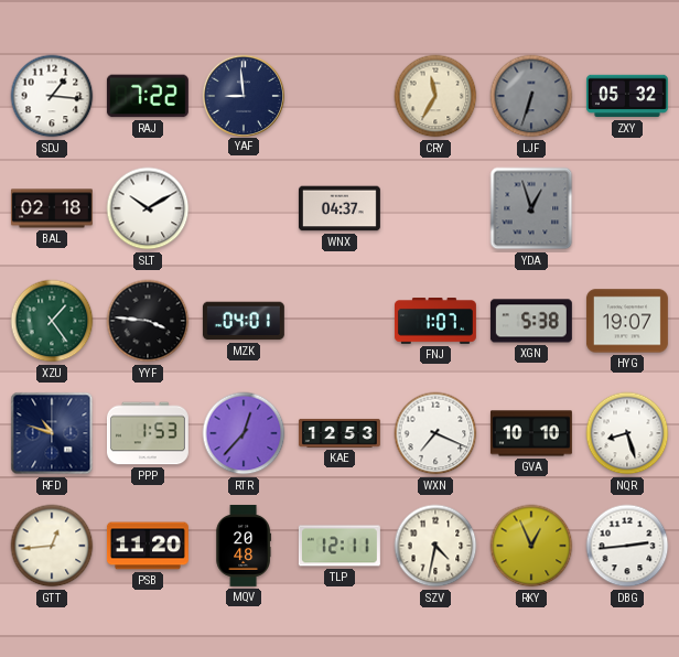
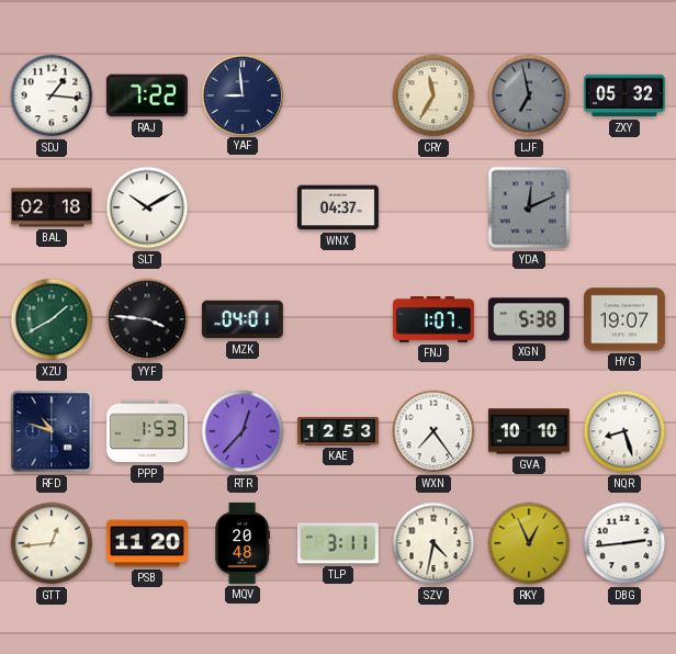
LJF: 6:33 -> 6:58 (529, 95)
YDA: 12:57 -> 12:11 (529, 207)
XZU: 1:24 -> 1:40 (52, 319)
WXN: 7:19 -> 7:24 (433, 431)
TLP: 12:11 -> 3:11 (338, 543)
